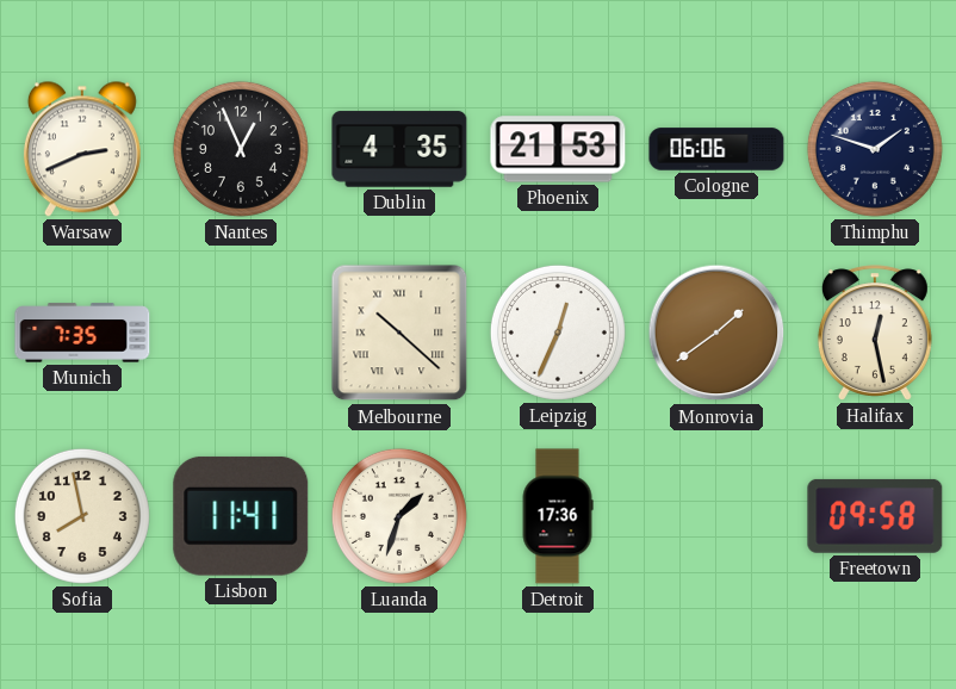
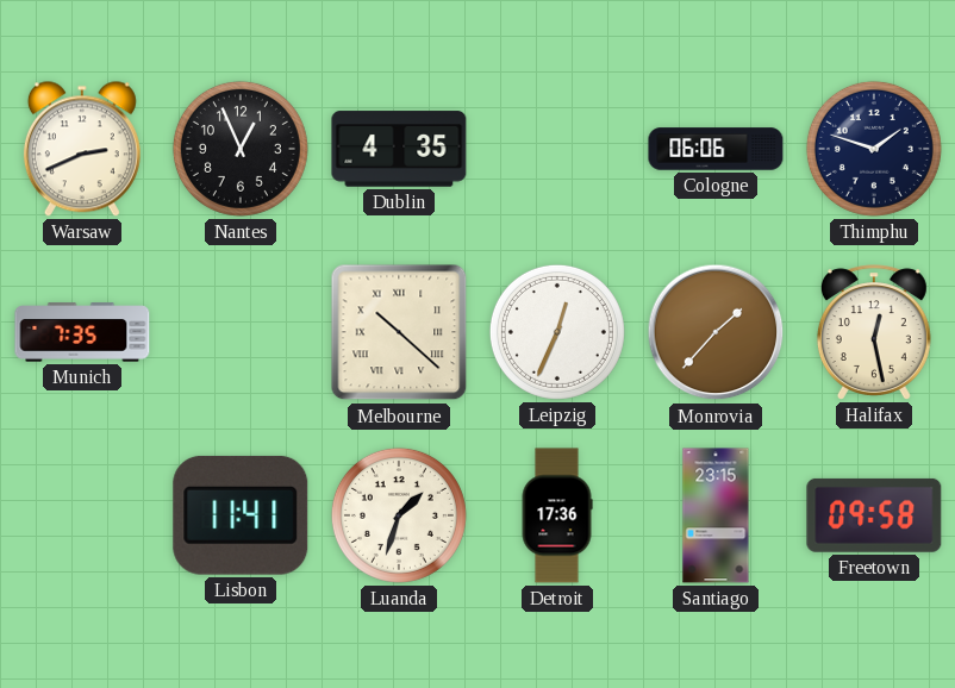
Phoenix: 21:53 -> none (558, 149)
Monrovia: 1:39 -> 1:37 (716, 332)
Sofia: 7:58 -> none (82, 516)
Santiago: none -> 23:15 (716, 515)
